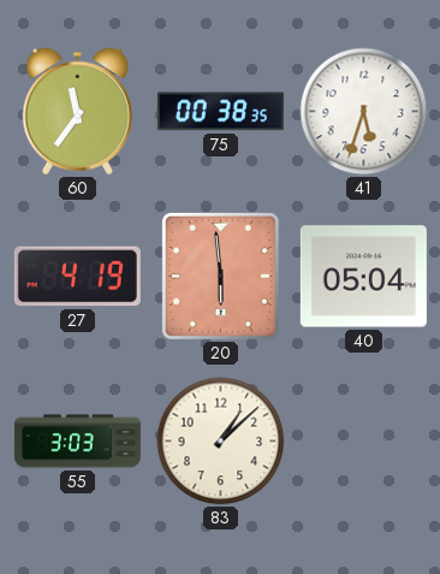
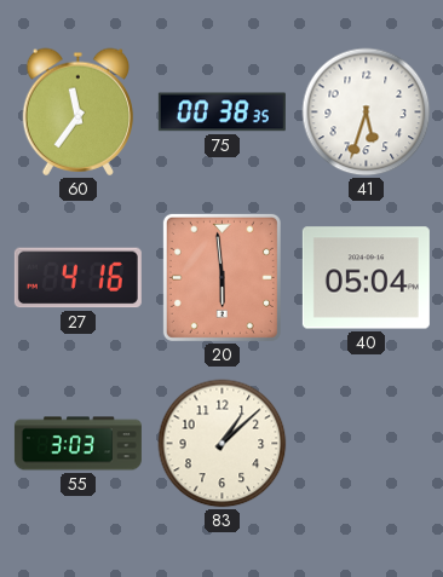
27: 4:19 -> 4:16 (77, 278)
